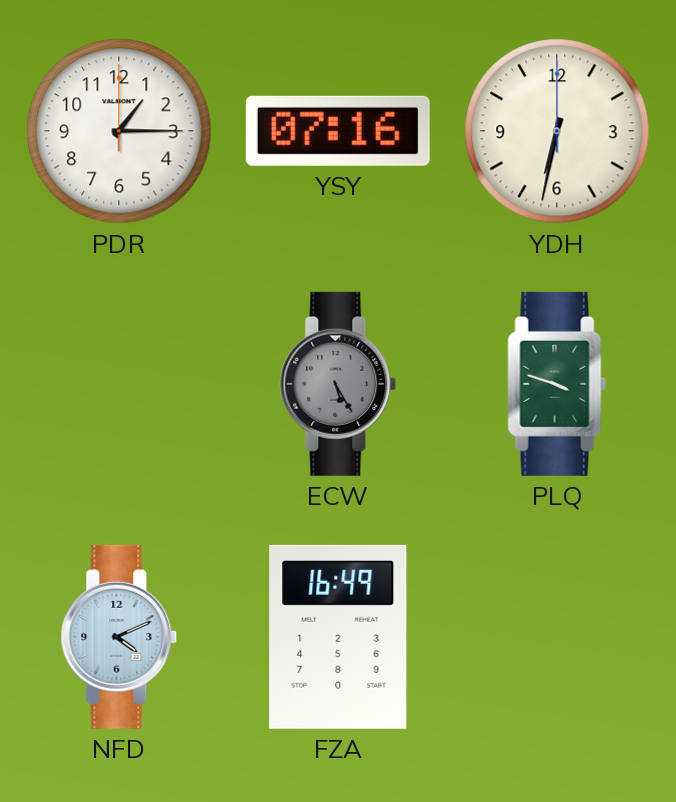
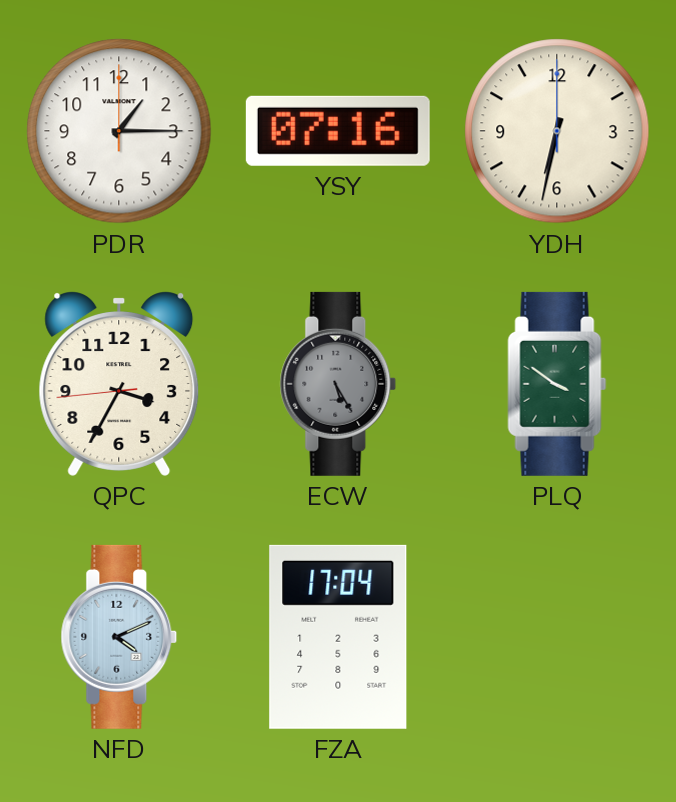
QPC: none -> 3:34 (119, 384)
PLQ: 3:48 -> 3:51 (557, 384)
FZA: 16:49 -> 17:04 (338, 637)
